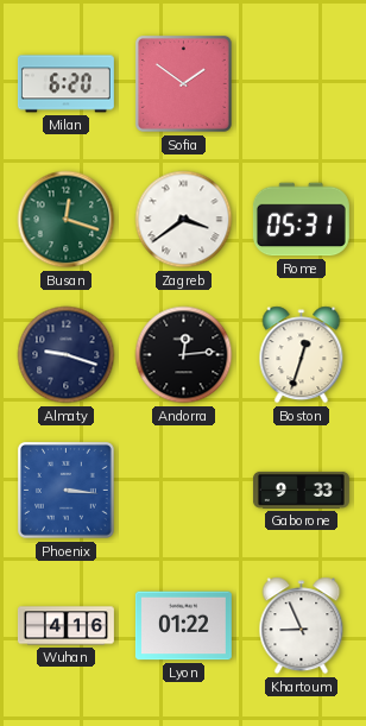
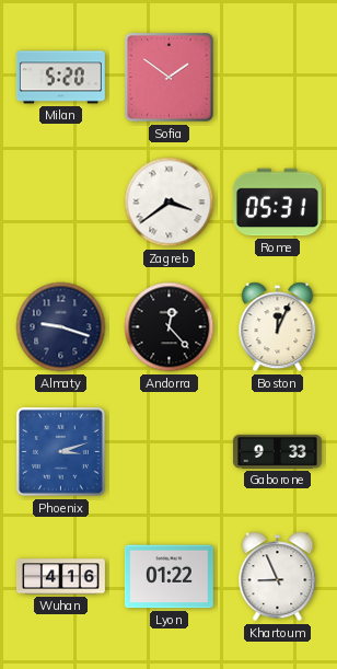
Milan: 6:20 -> 5:20 (60, 78)
Busan: 12:18 -> none (67, 220)
Andorra: 12:14 -> 12:23 (170, 327)
Boston: 12:33 -> 12:04 (278, 327)
Phoenix: 3:16 -> 3:12 (61, 452)
